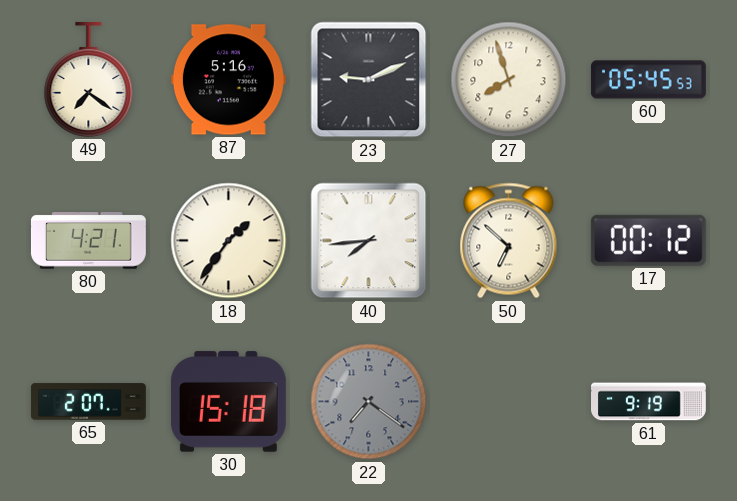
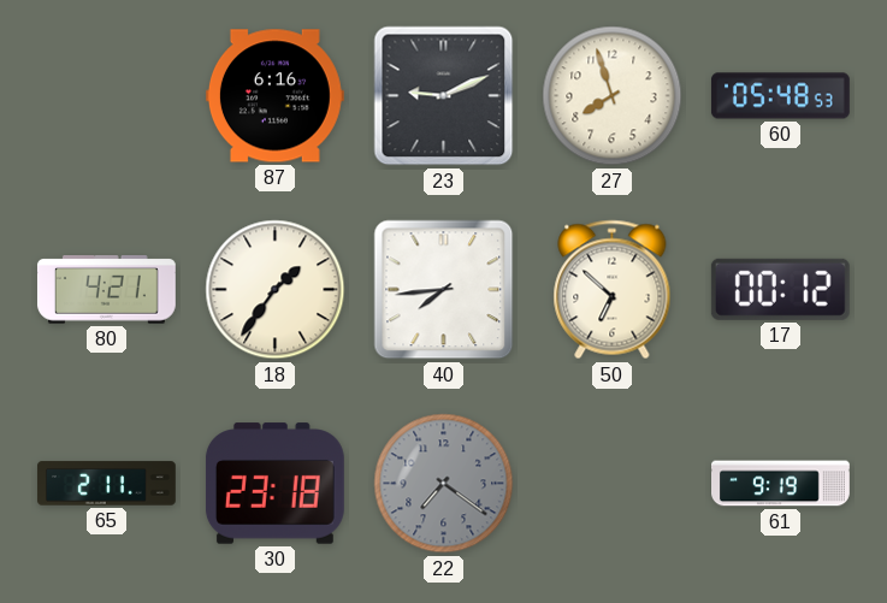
49: 7:21 -> none (89, 79)
87: 5:16 -> 6:16 (274, 96)
60: 05:45 -> 05:48 (780, 96)
65: 2:07 -> 2:11 (106, 484)
30: 15:18 -> 23:18 (274, 484)
